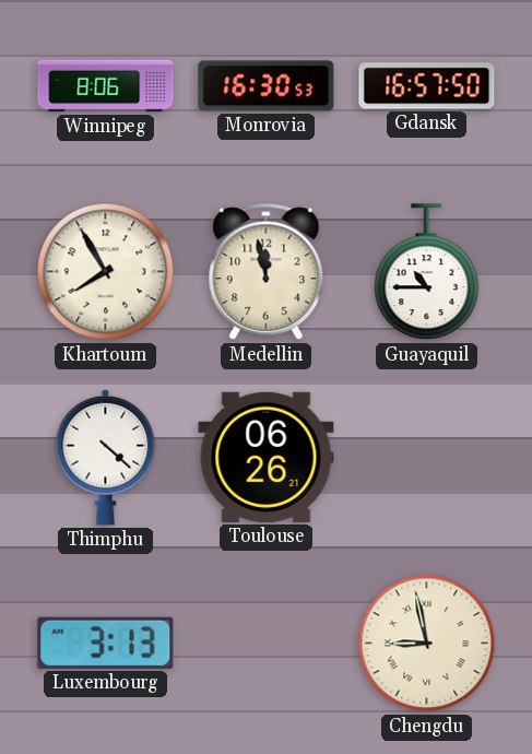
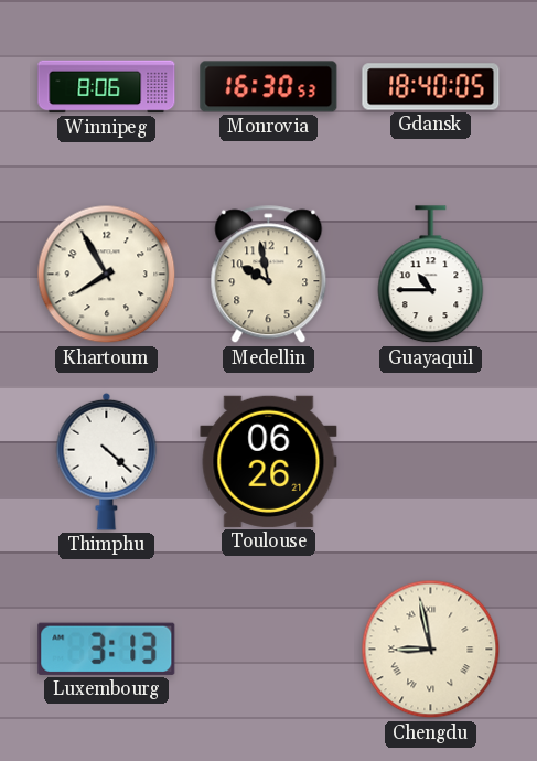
Gdansk: 16:57 -> 18:40 (431, 87)
Medellin: 11:58 -> 9:58 (269, 275)
